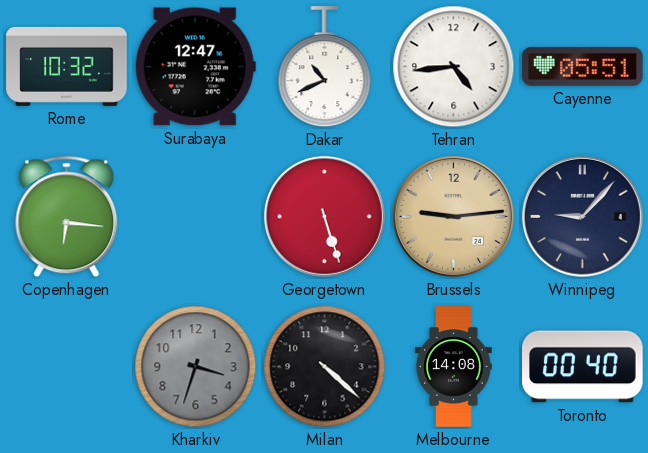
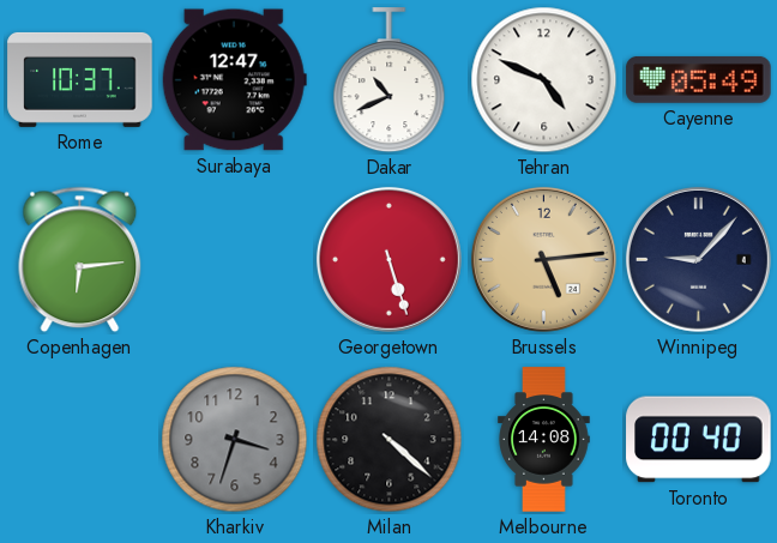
Rome: 10:32 -> 10:37 (80, 79)
Tehran: 4:44 -> 4:49 (544, 80)
Cayenne: 05:51 -> 05:49 (699, 79)
Copenhagen: 6:16 -> 6:14 (80, 260)
Brussels: 9:14 -> 5:14 (543, 259)
